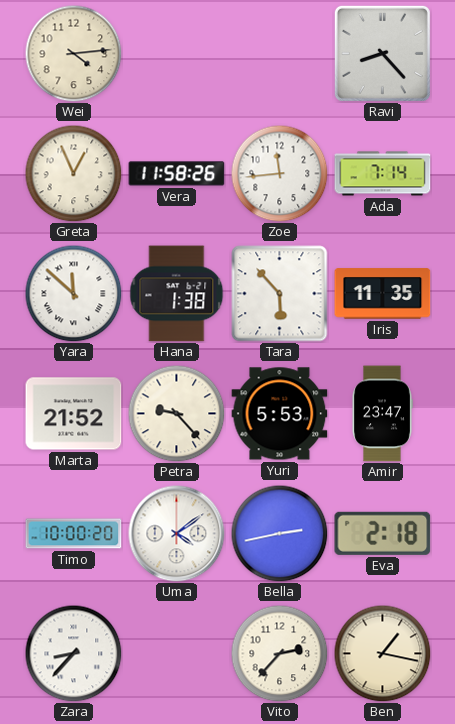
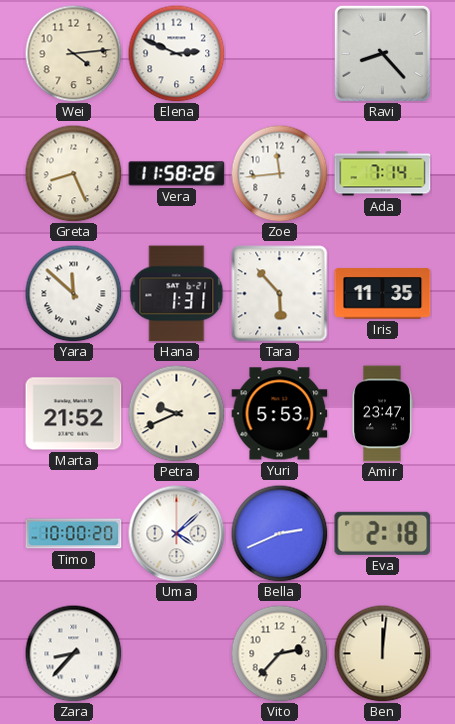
Elena: none -> 2:49 (176, 53)
Greta: 12:56 -> 8:26 (73, 173)
Hana: 1:38 -> 1:31 (177, 294)
Petra: 9:23 -> 9:41 (176, 413)
Uma: 4:09 -> 4:08 (177, 534)
Bella: 2:43 -> 2:41 (279, 533)
Ben: 1:17 -> 12:01 (382, 653)
